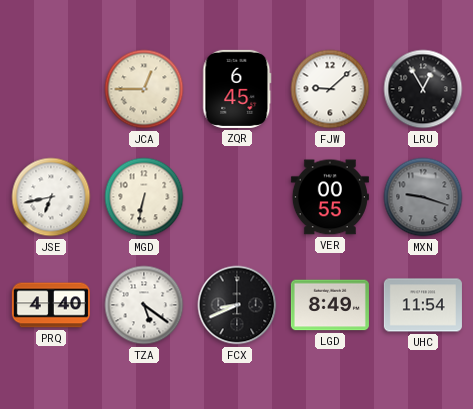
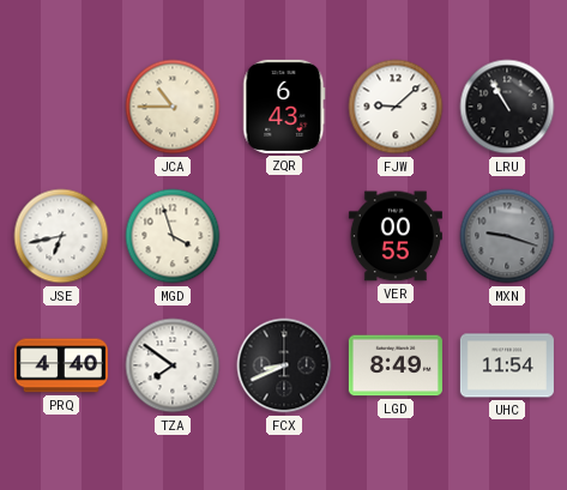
JCA: 12:45 -> 10:45 (173, 107)
ZQR: 6:45 -> 6:43 (284, 107)
LRU: 12:55 -> 10:55 (507, 107)
MGD: 6:32 -> 3:57 (173, 236)
TZA: 5:21 -> 7:51 (173, 365)
